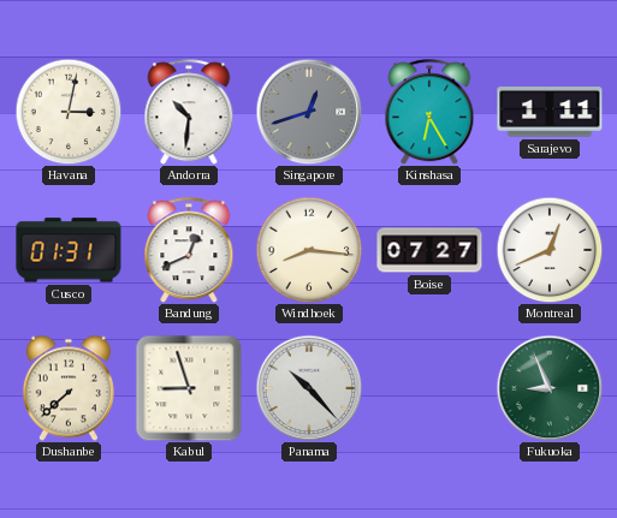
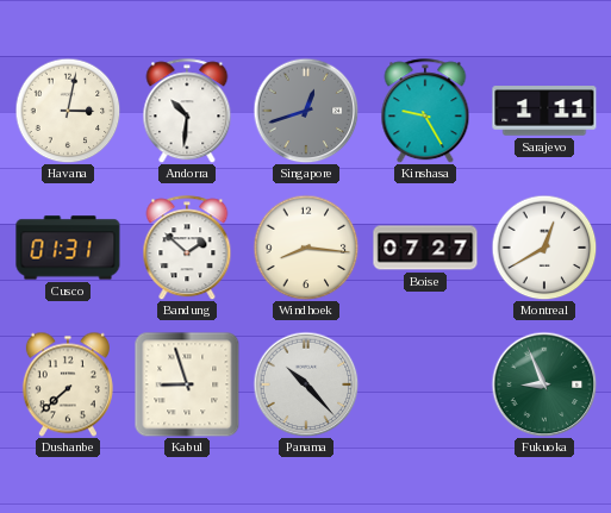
Kinshasa: 6:25 -> 9:25 (425, 111)
Bandung: 12:41 -> 1:52 (187, 248)
Montreal: 12:41 -> 12:40 (544, 248)
